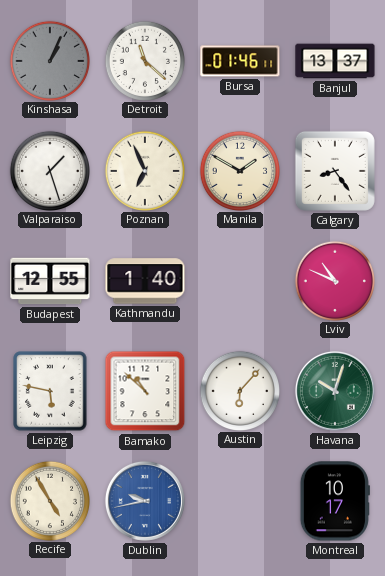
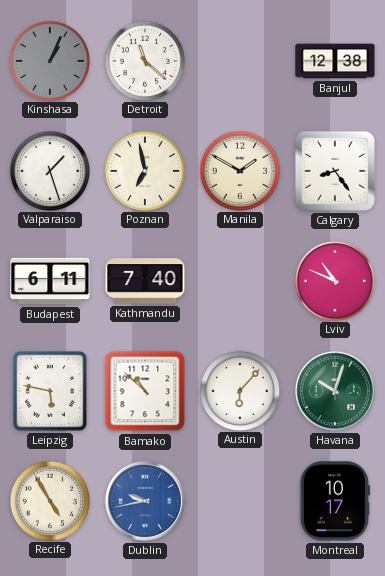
Bursa: 01:46 -> none (240, 61)
Banjul: 13:37 -> 12:38 (335, 61)
Poznan: 6:56 -> 6:58 (144, 170)
Budapest: 12:55 -> 6:11 (50, 281)
Kathmandu: 1:40 -> 7:40 (145, 281)
